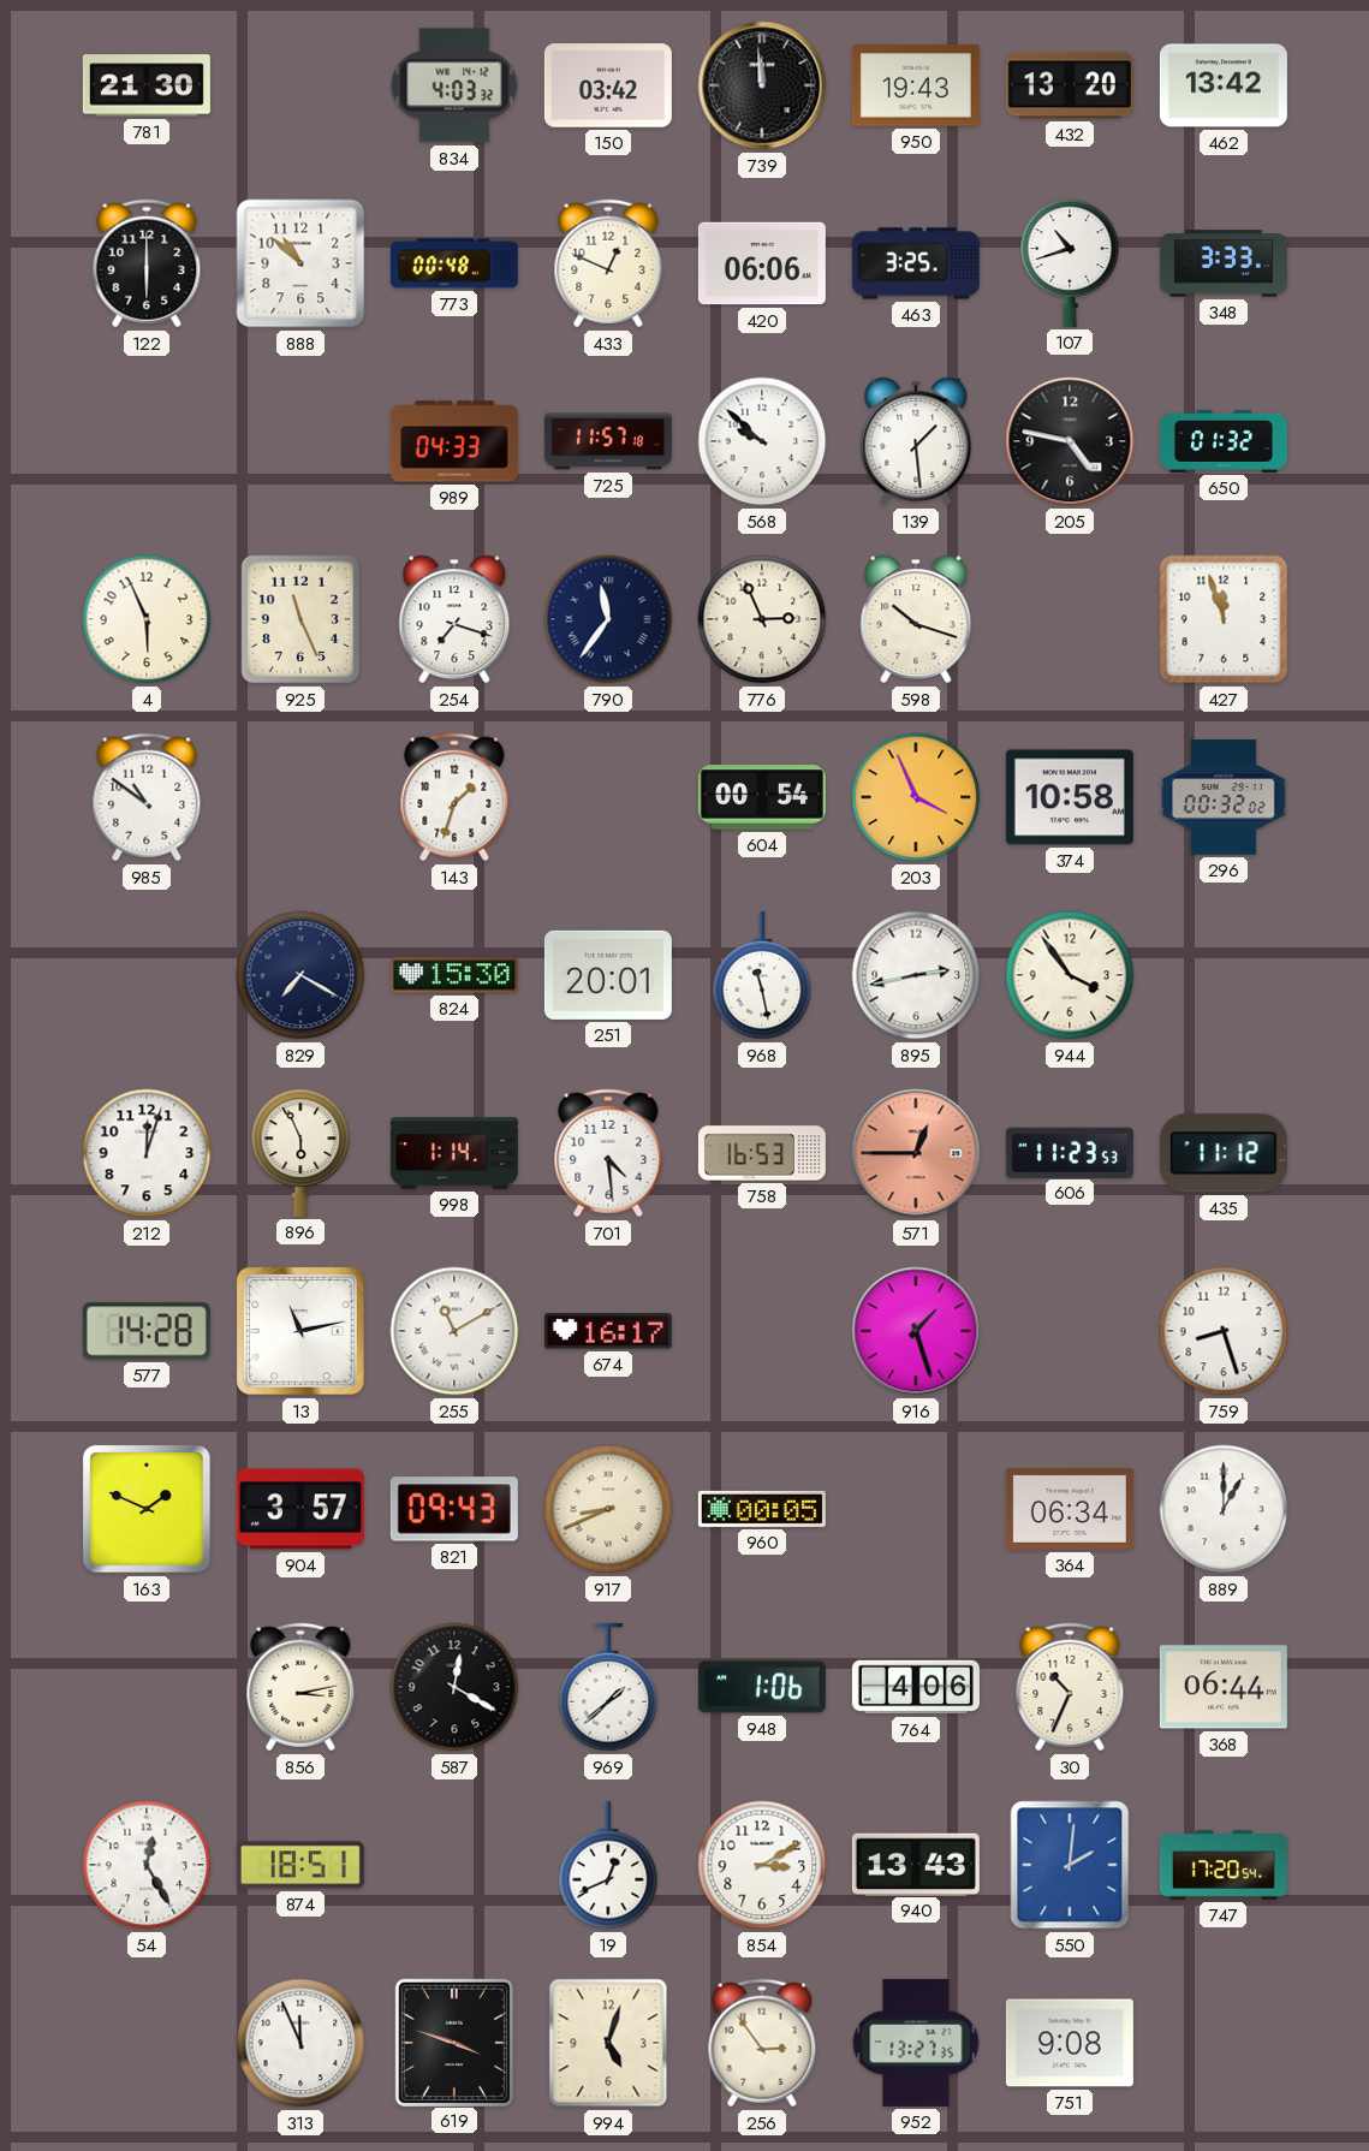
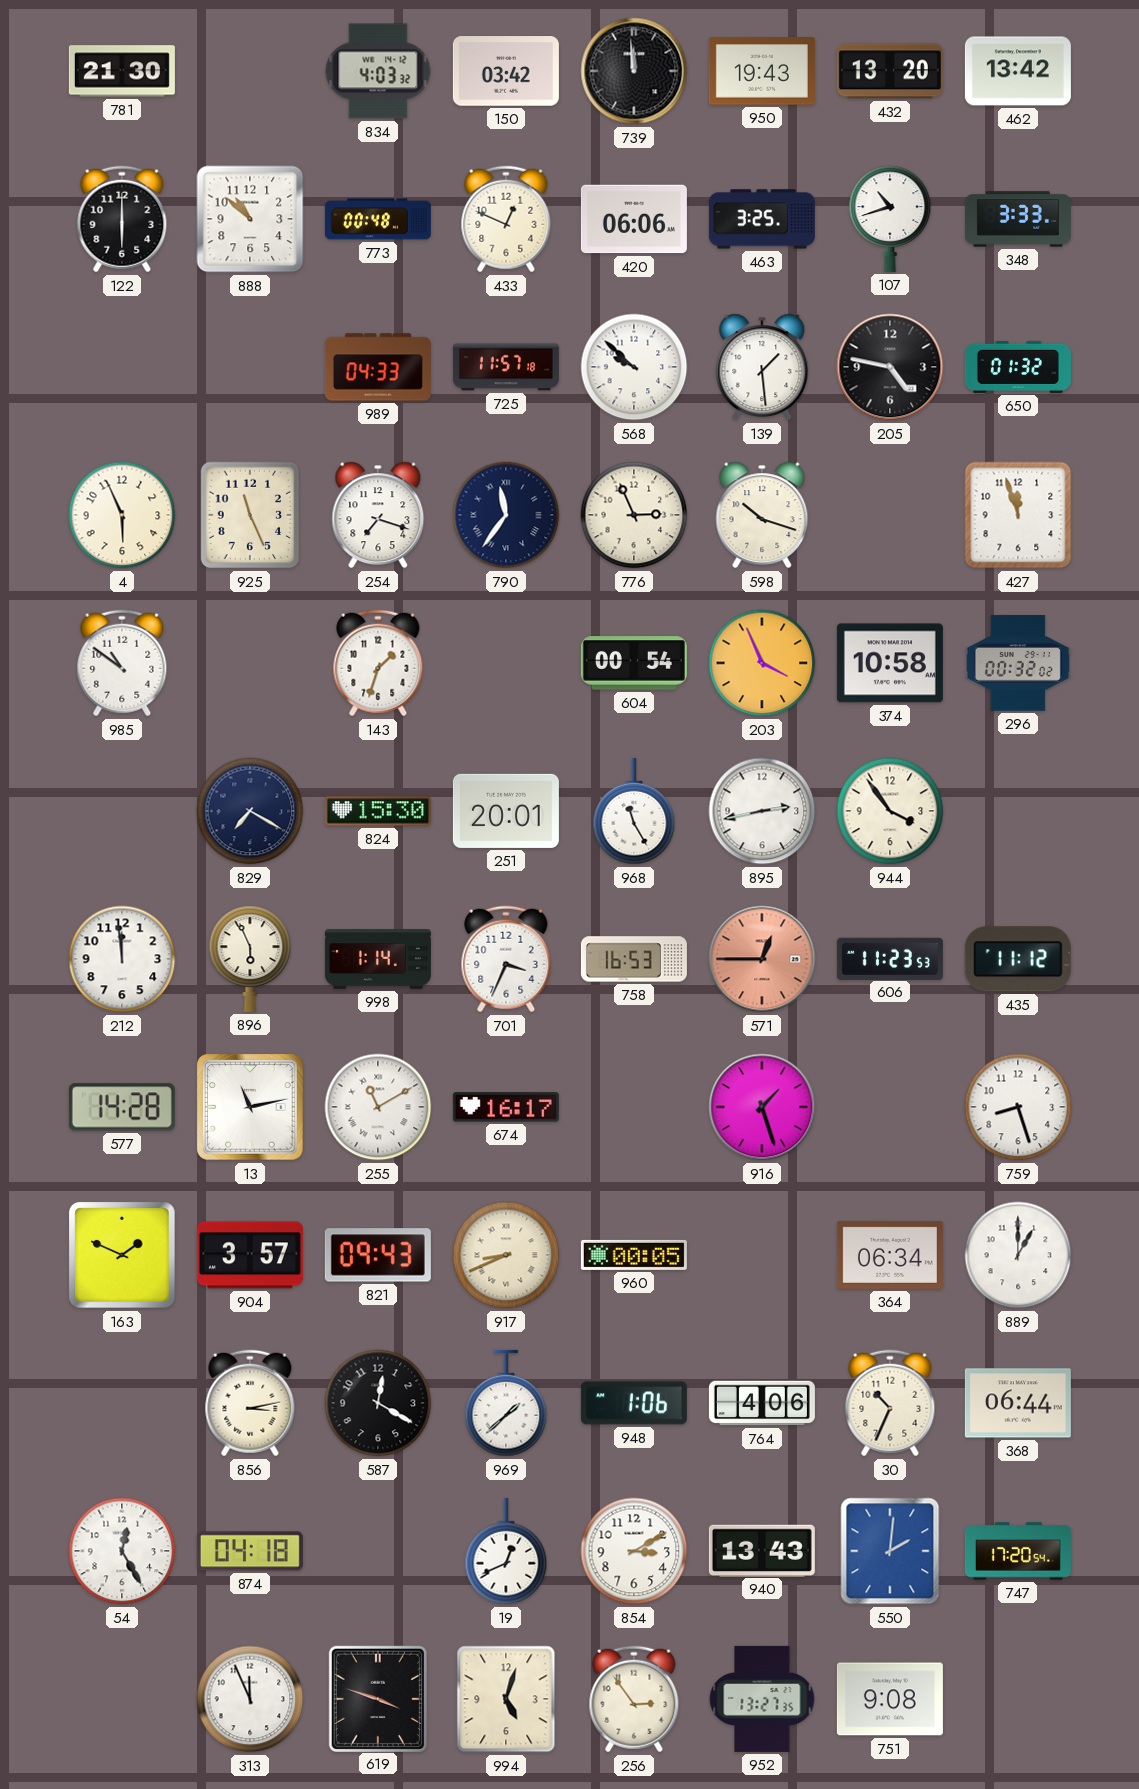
968: 11:28 -> 11:25 (634, 811)
212: 12:03 -> 11:59 (122, 959)
701: 4:29 -> 3:34 (506, 959)
874: 18:51 -> 04:18 (250, 1551)
